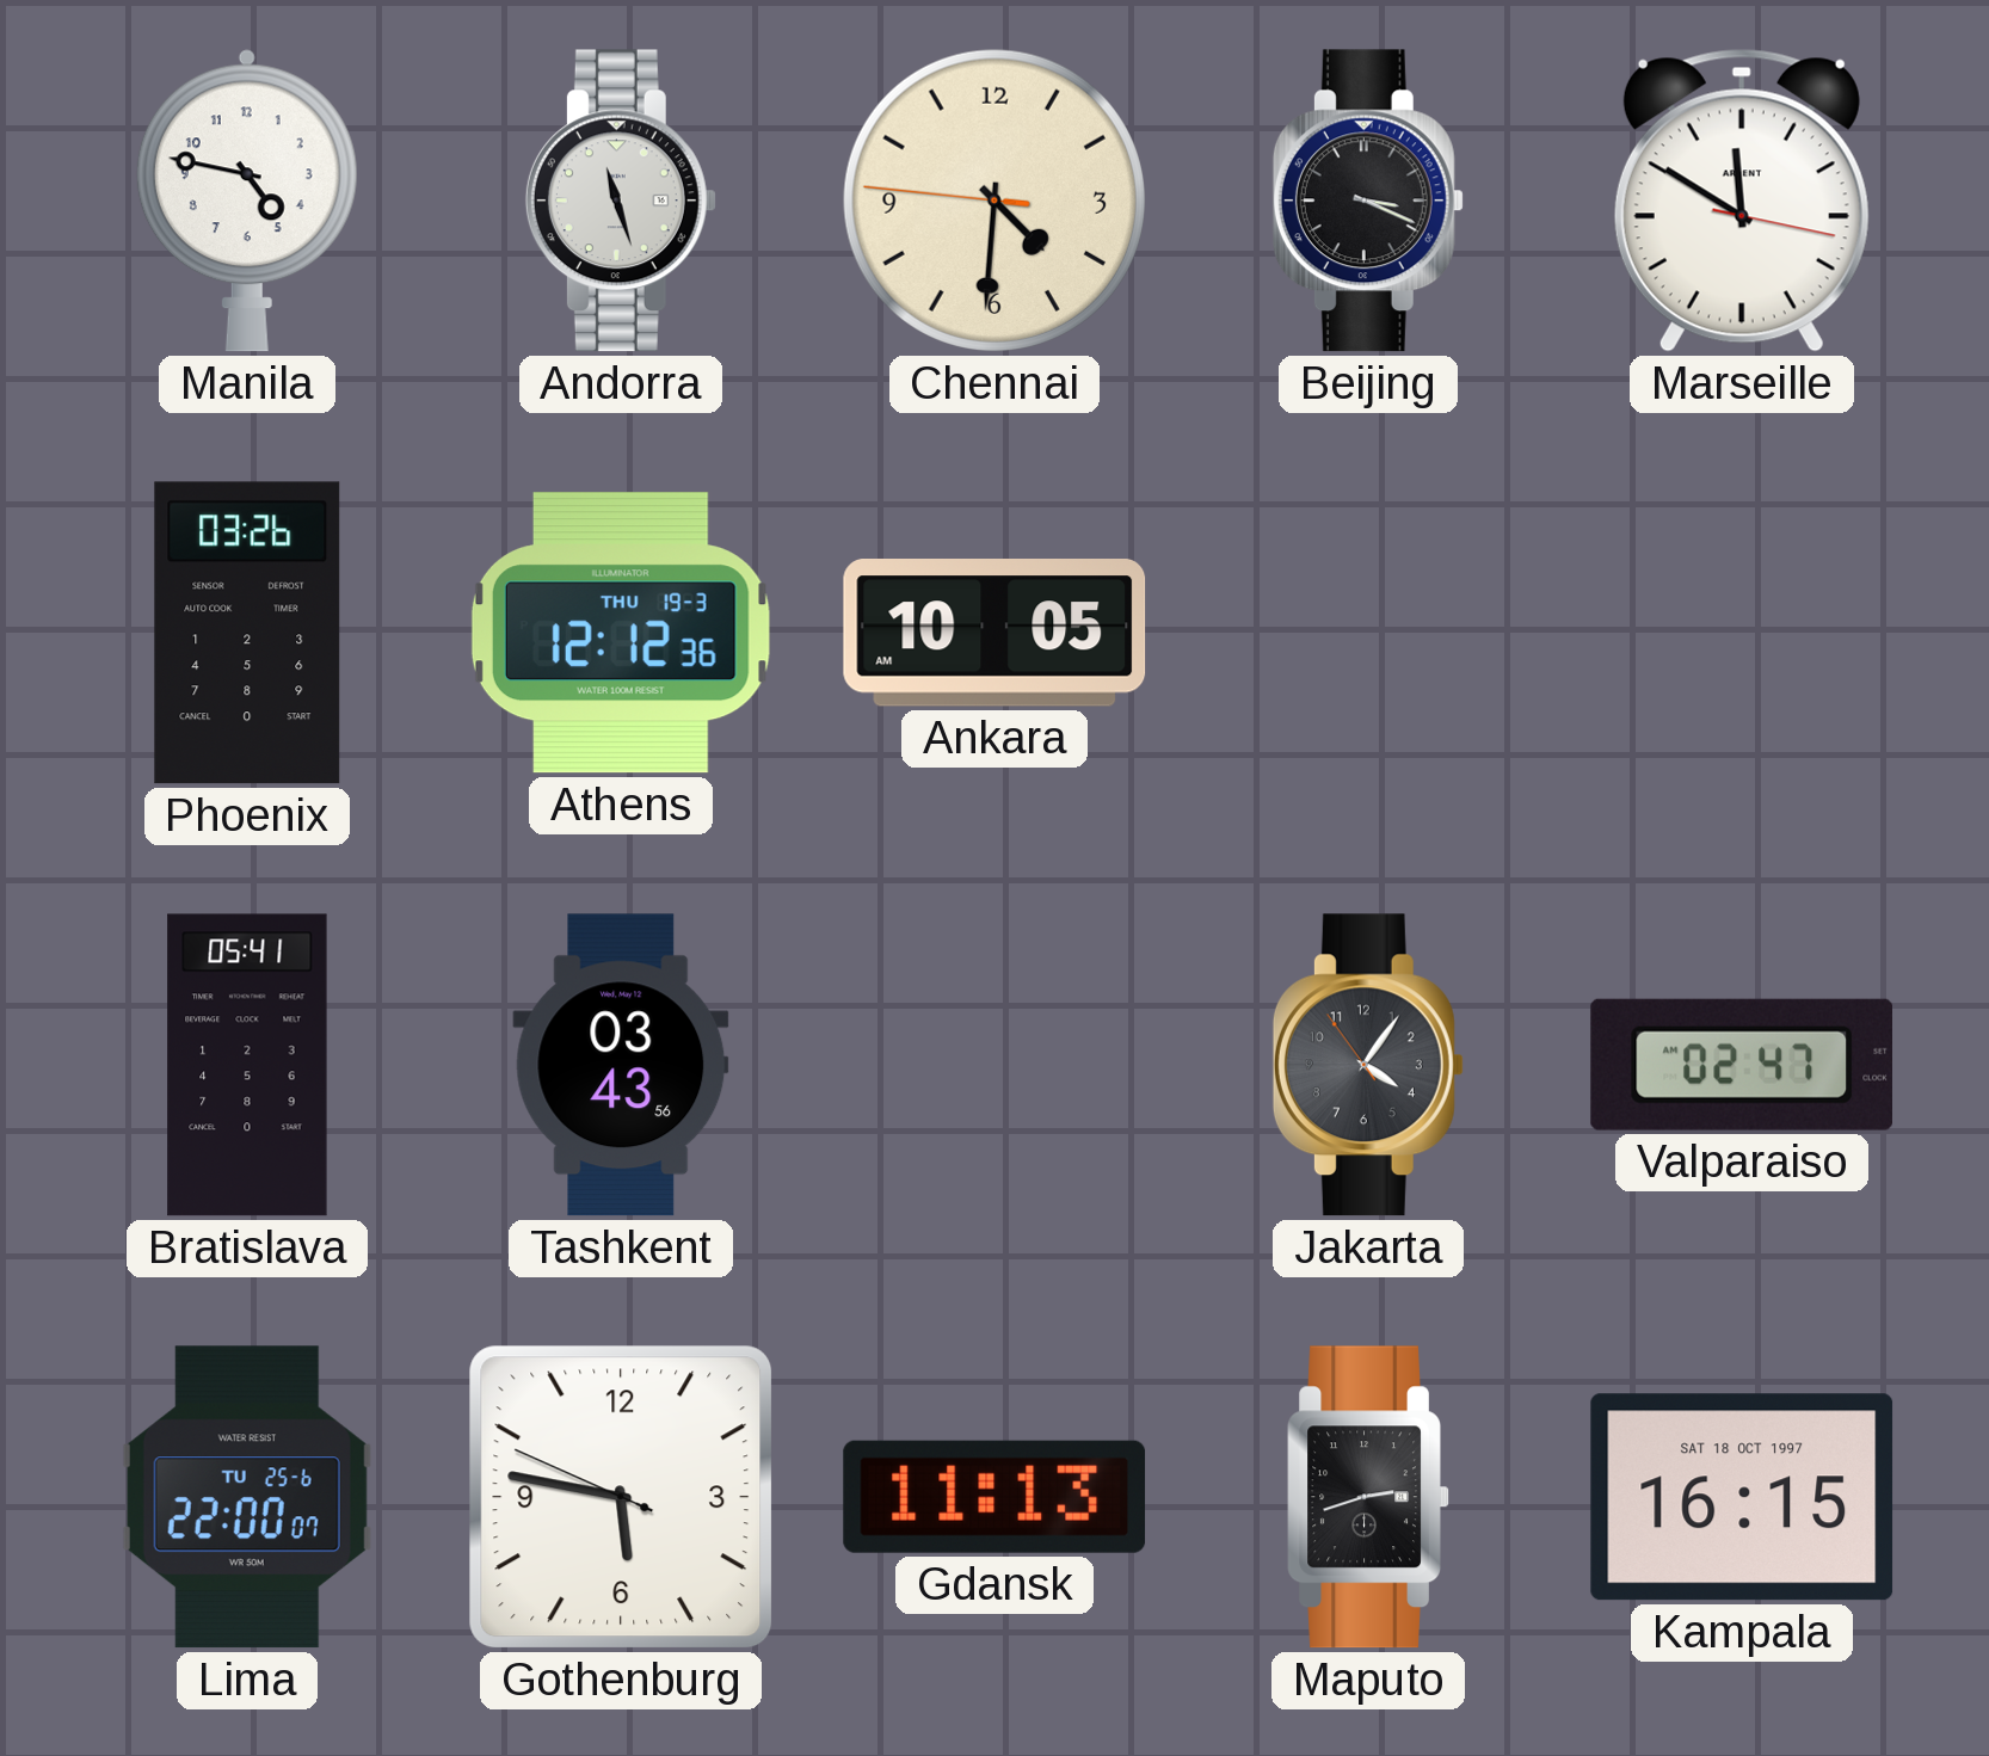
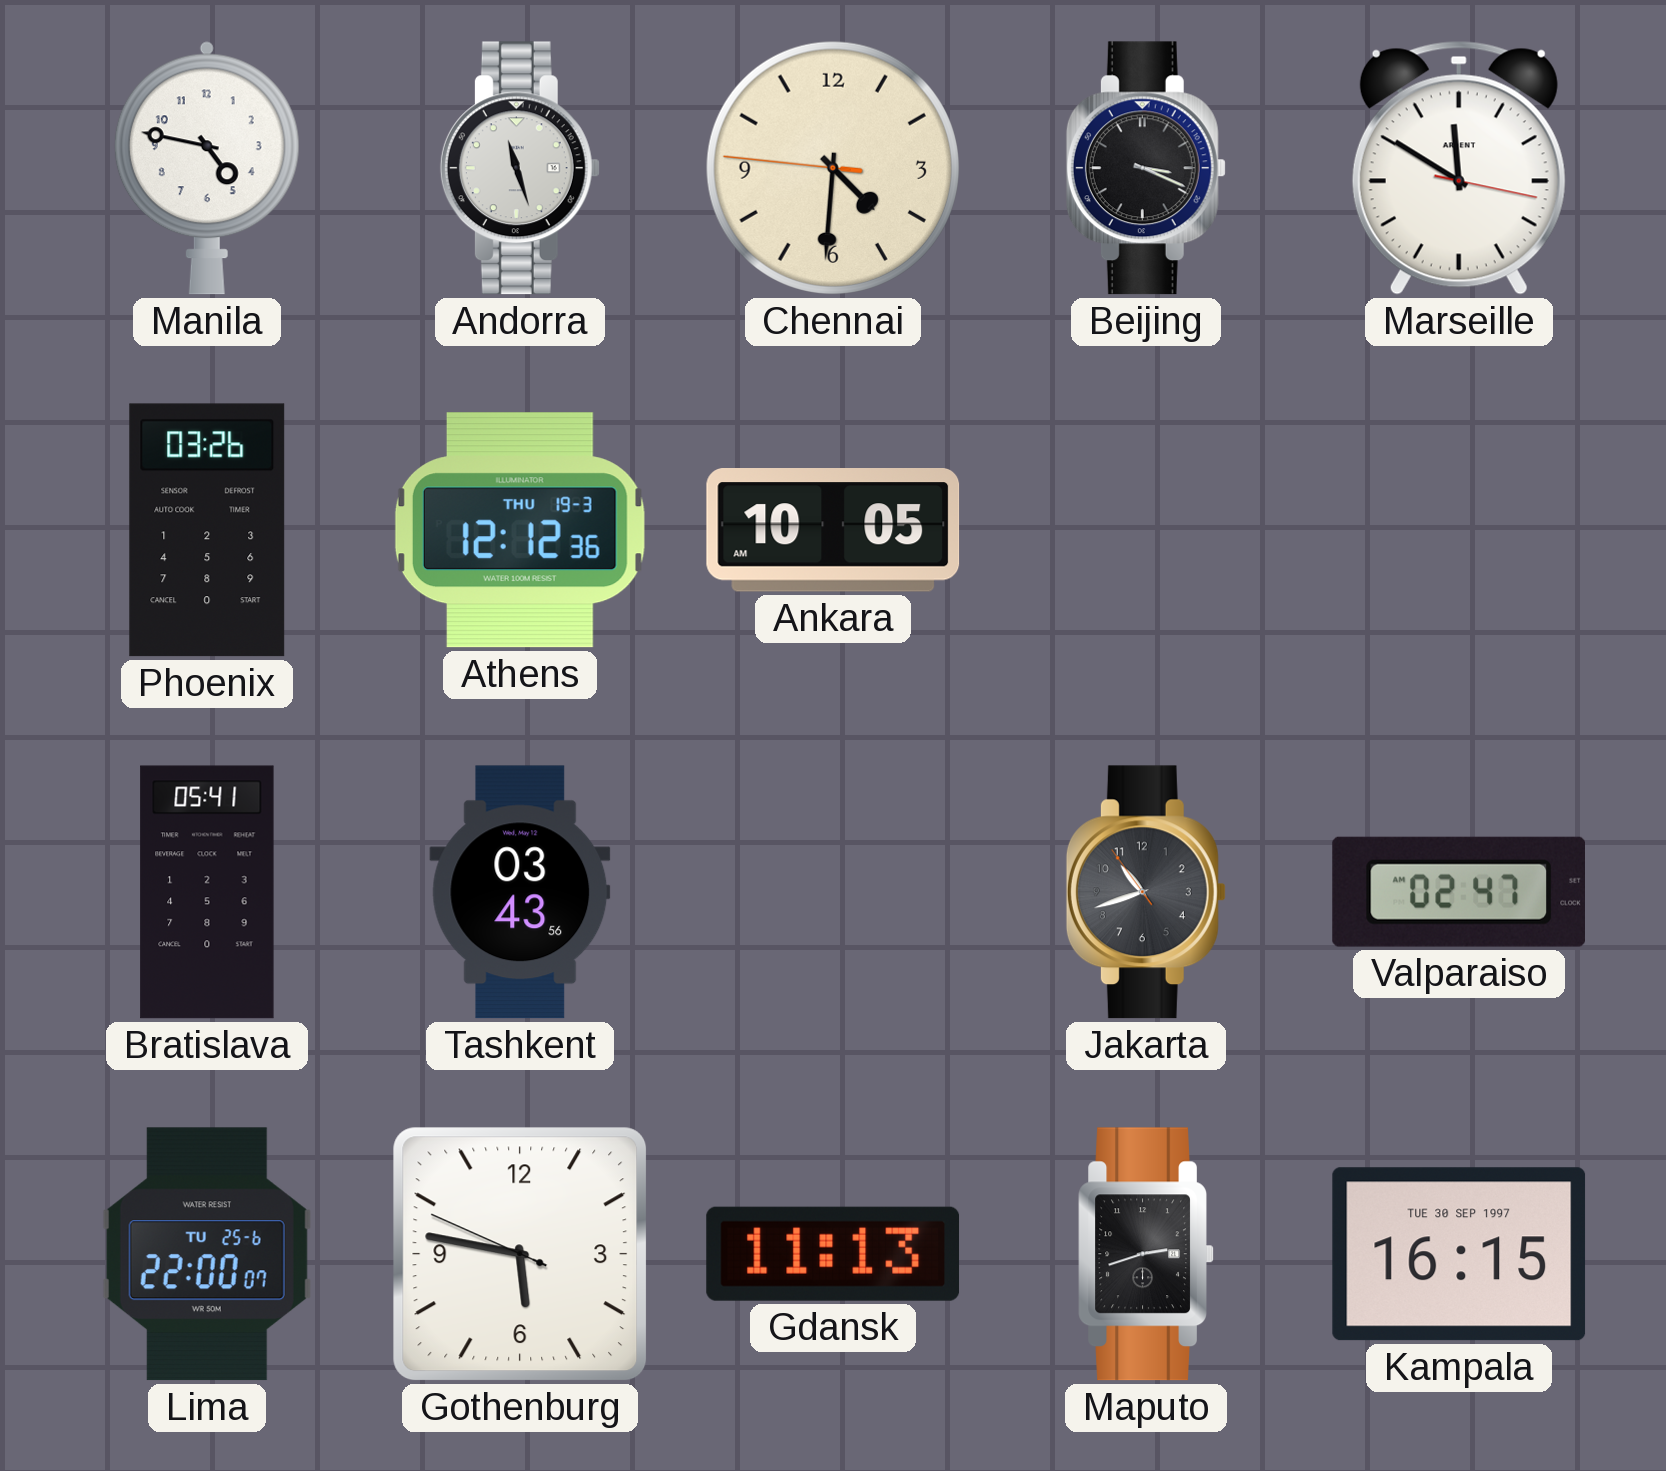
Jakarta: 4:05 -> 10:41 (1146, 892)
Kampala date: SAT 18 OCT 1997 -> TUE 30 SEP 1997 (1459, 1254)
